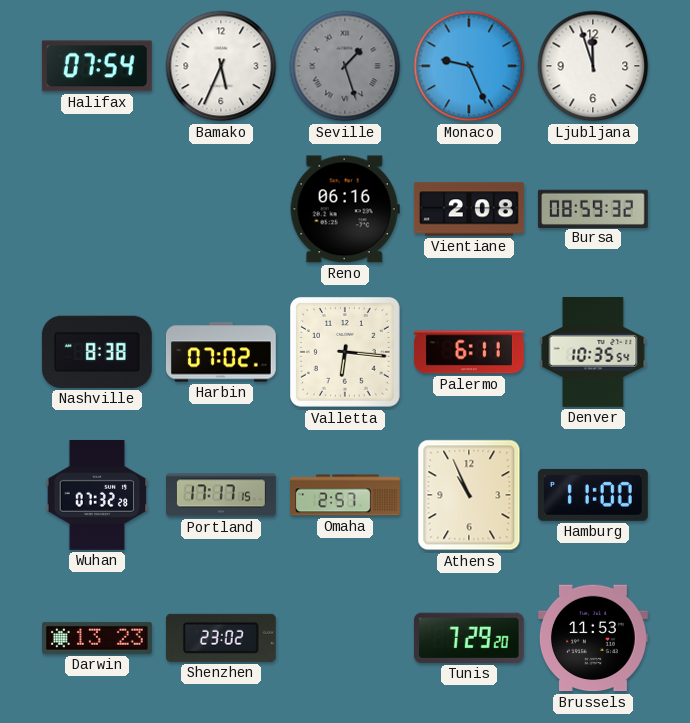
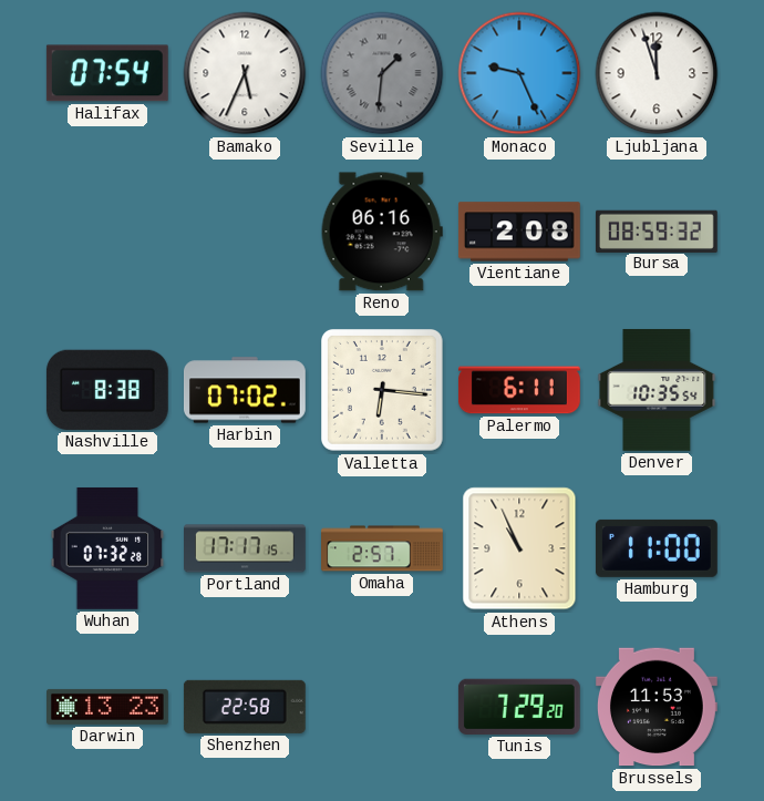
Seville: 1:27 -> 1:31 (382, 73)
Shenzhen: 23:02 -> 22:58 (245, 707)
